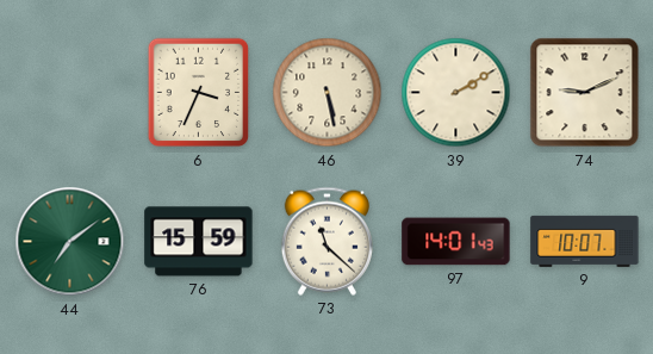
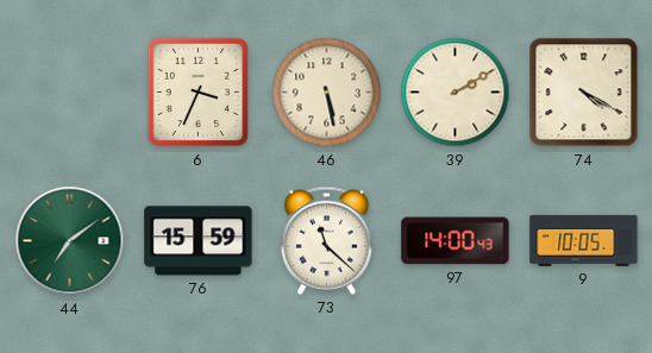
74: 9:11 -> 4:20 (584, 93)
97: 14:01 -> 14:00 (456, 241)
9: 10:07 -> 10:05 (584, 240)
